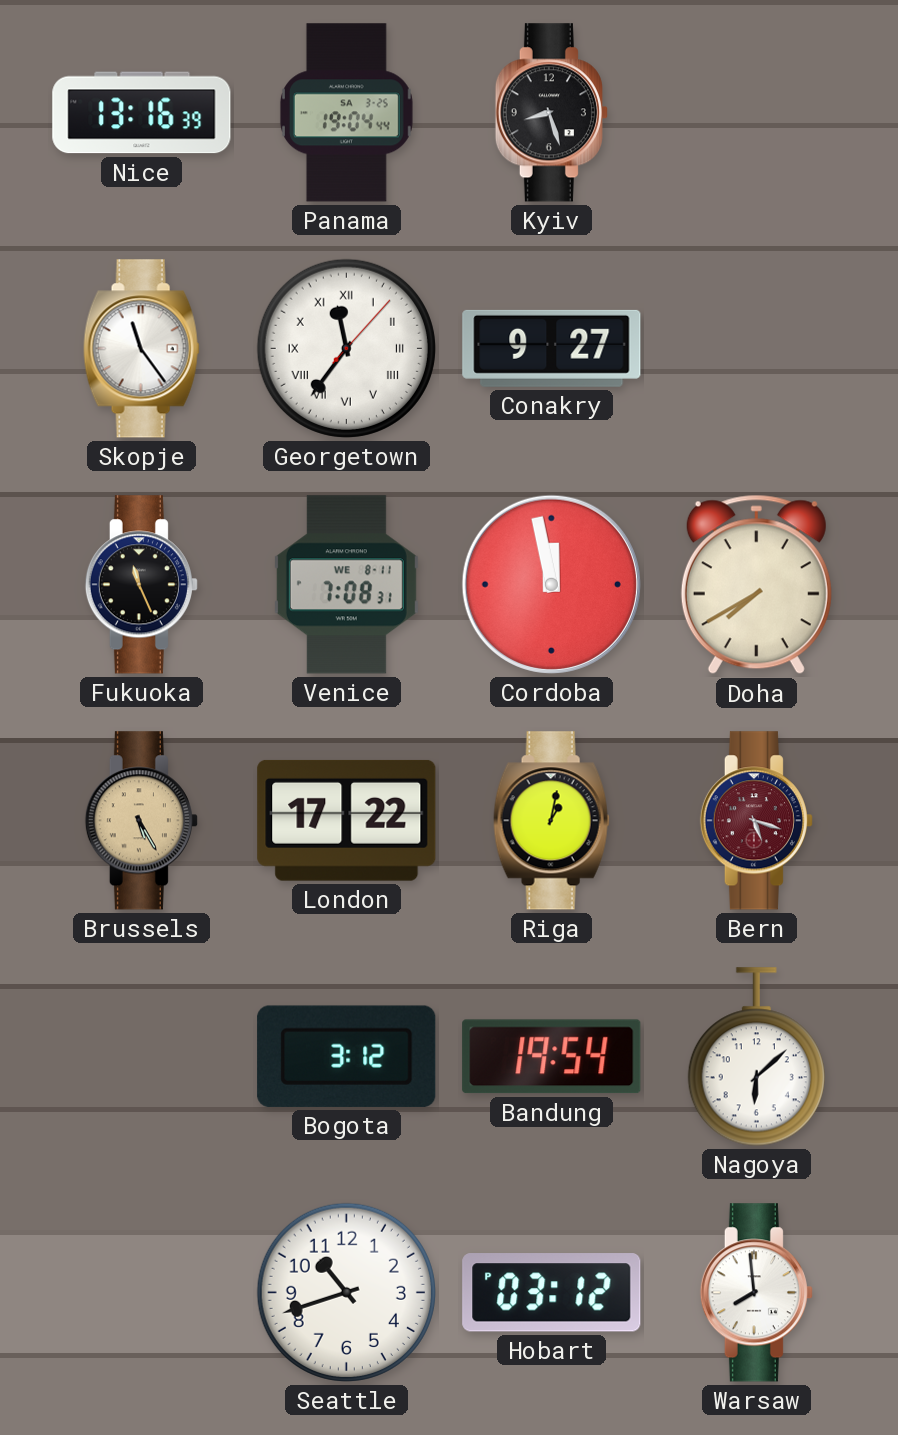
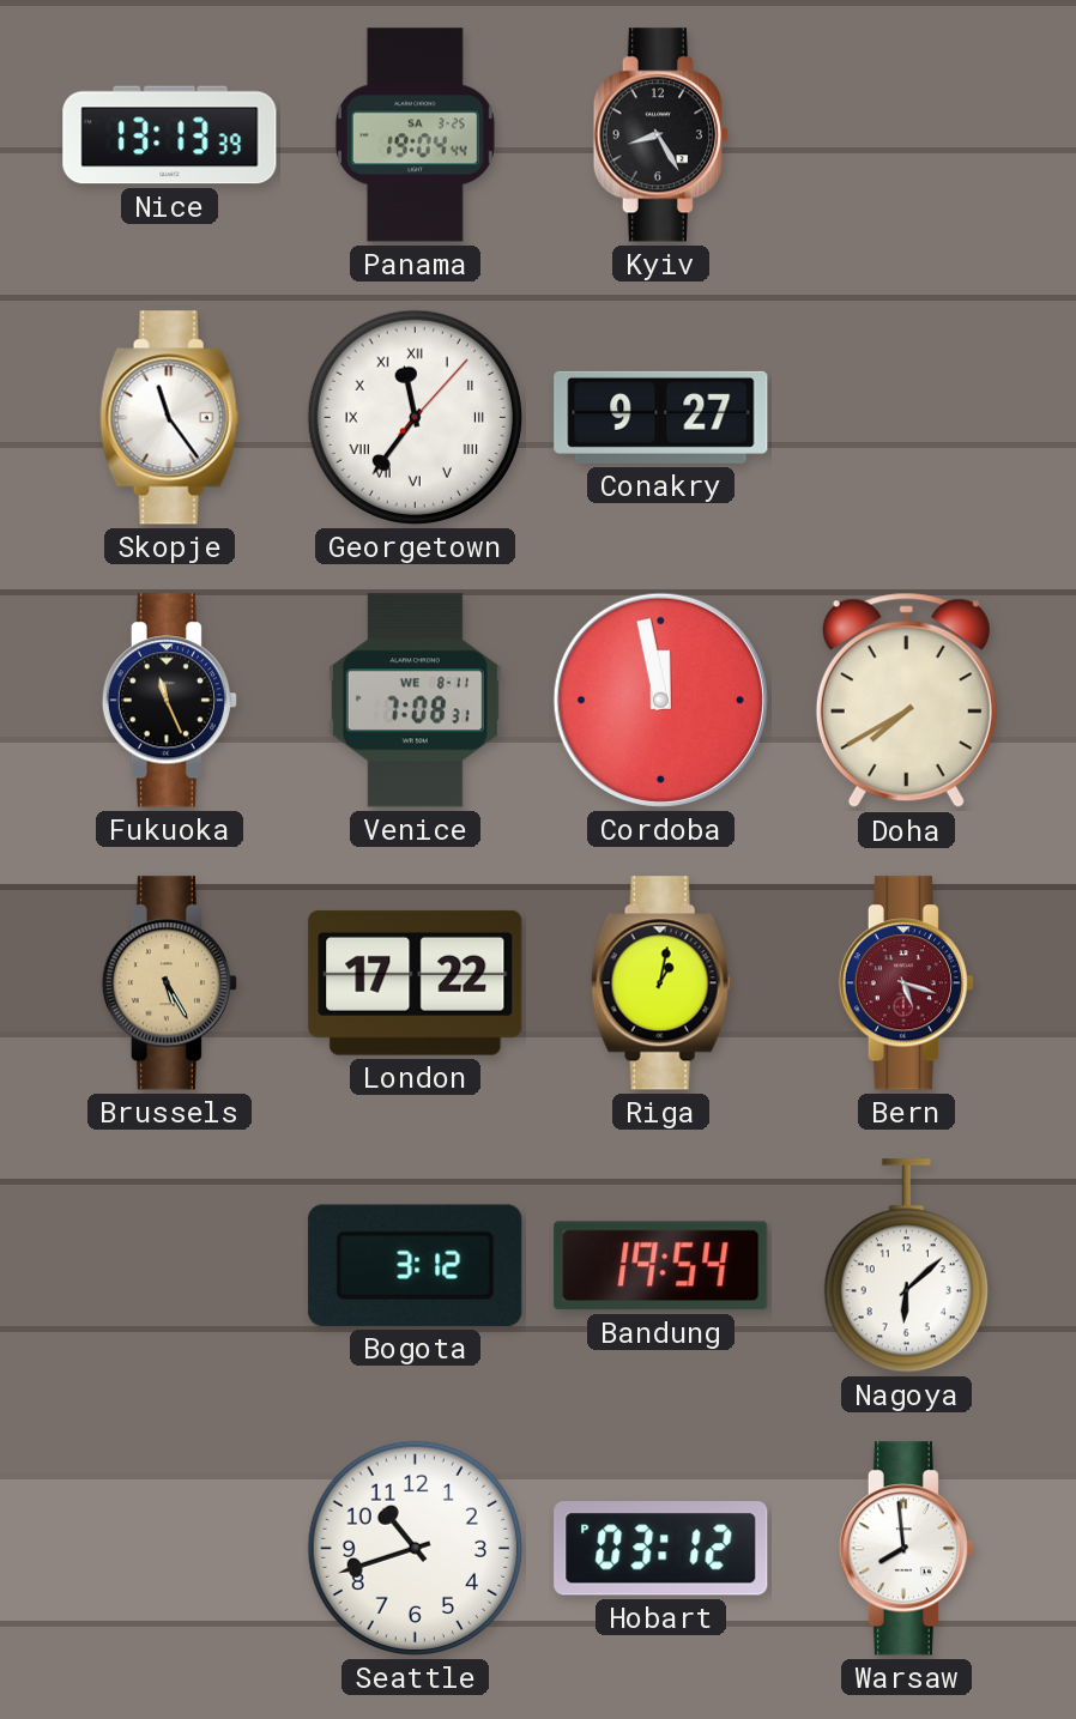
Nice: 13:16 -> 13:13 (170, 135)
Kyiv: 8:27 -> 8:25 (660, 135)
